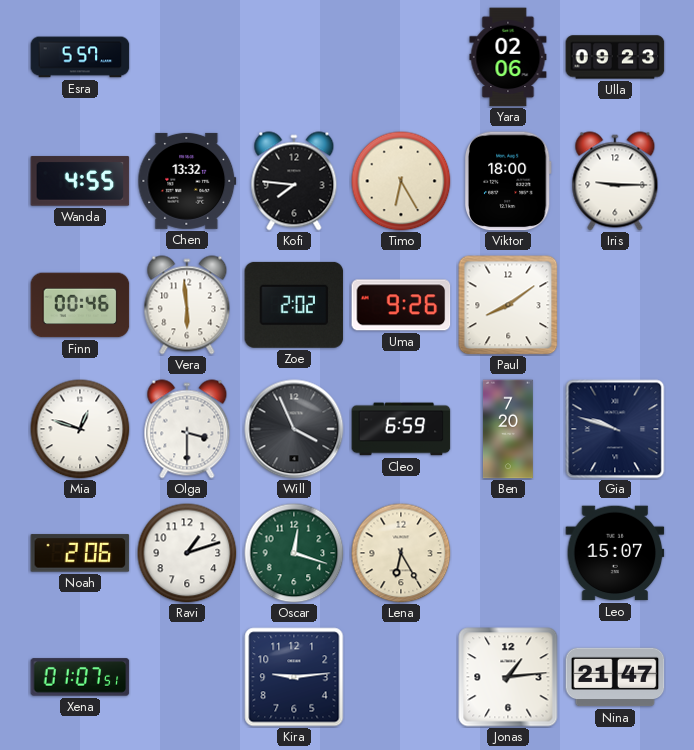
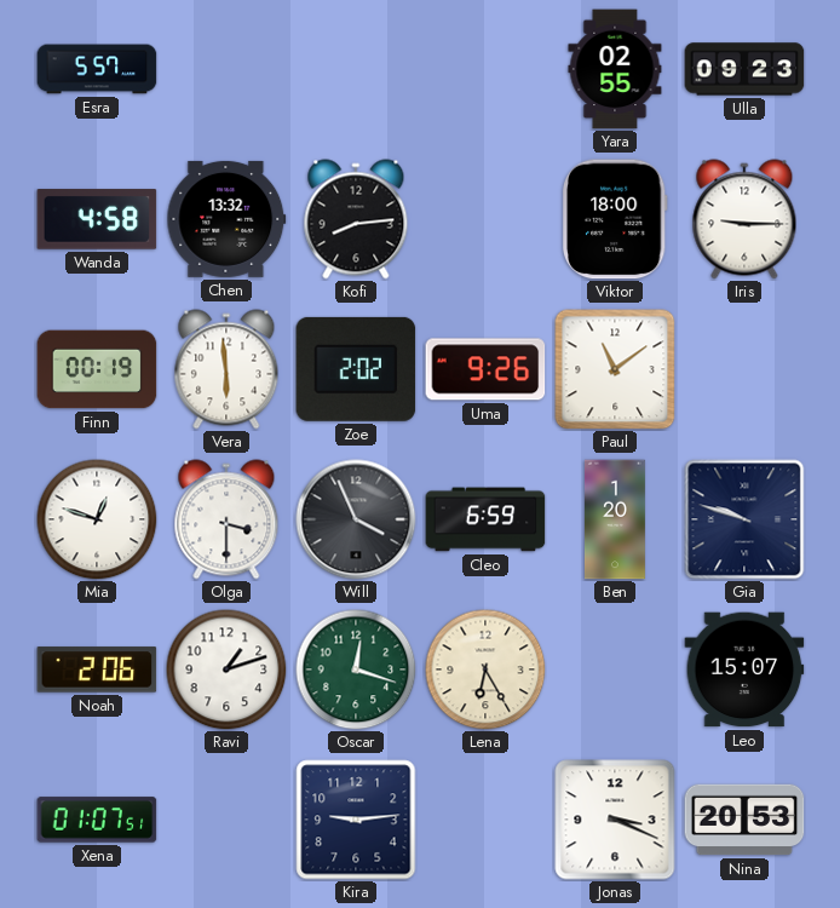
Yara: 02:06 -> 02:55 (615, 69)
Wanda: 4:55 -> 4:58 (97, 219)
Kofi: 7:46 -> 8:14 (356, 219)
Timo: 6:25 -> none (401, 181)
Finn: 00:46 -> 00:19 (97, 369)
Paul: 8:09 -> 11:09 (615, 369)
Ben: 7:20 -> 1:20 (615, 519)
Jonas: 1:14 -> 3:19 (615, 820)
Nina: 21:47 -> 20:53 (744, 820)
